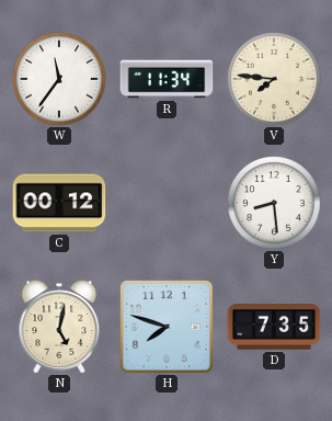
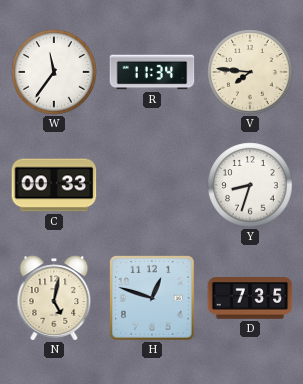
C: 00:12 -> 00:33 (54, 185)
Y: 8:29 -> 8:33 (250, 185)
H: 7:48 -> 12:48 (152, 298)
